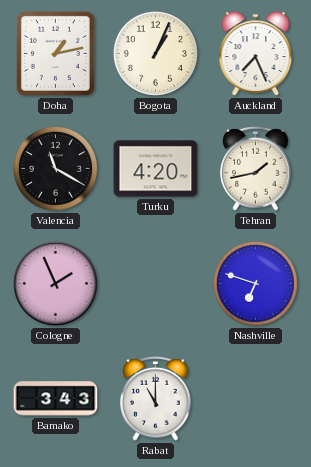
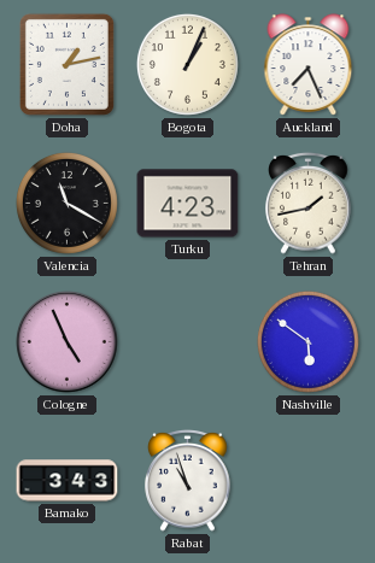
Turku: 4:20 -> 4:23 (188, 204)
Cologne: 1:56 -> 4:56 (68, 342)
Nashville: 6:48 -> 5:51 (307, 341)
Rabat: 11:00 -> 10:57 (188, 480)
